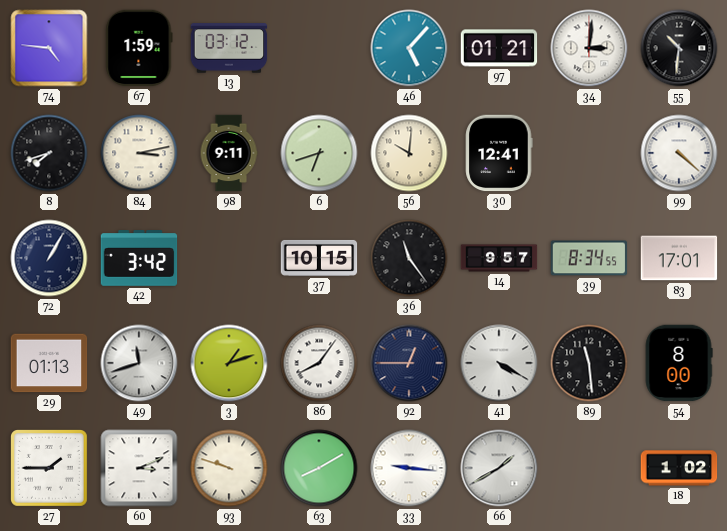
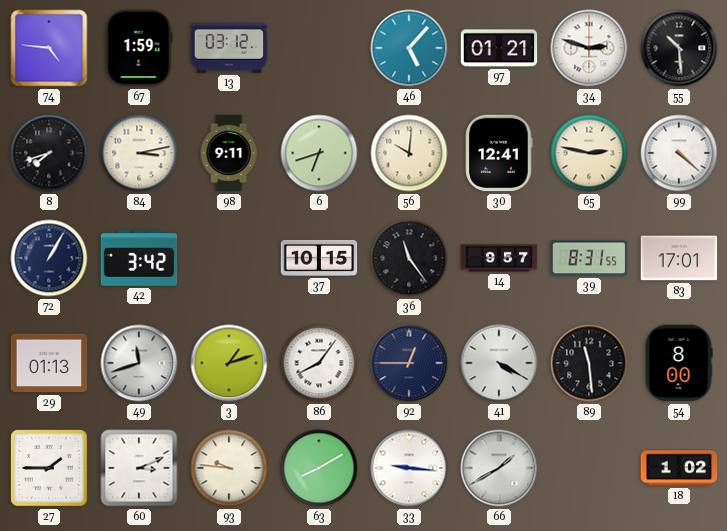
34: 3:01 -> 2:48 (589, 48)
55: 10:31 -> 10:29 (679, 48)
65: none -> 2:47 (589, 153)
39: 8:34 -> 8:31 (589, 258)
93: 9:48 -> 9:46 (229, 468)
